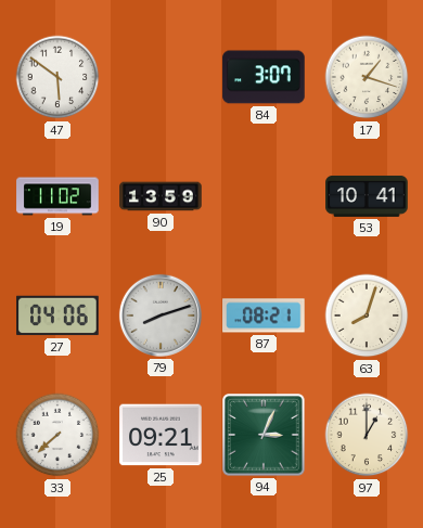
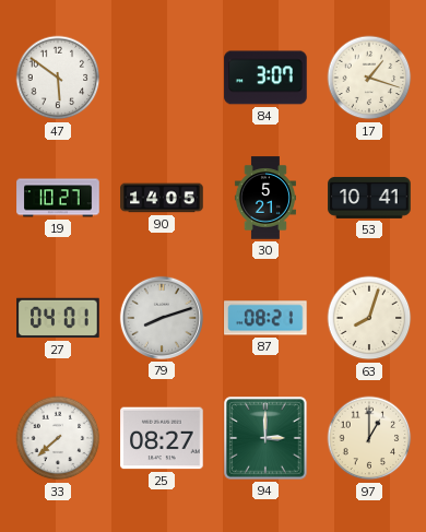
19: 11:02 -> 10:27 (58, 198)
90: 13:59 -> 14:05 (162, 198)
30: none -> 5:21 (265, 198)
27: 04:06 -> 04:01 (58, 318)
25: 09:21 -> 08:27 (162, 438)
94: 3:04 -> 3:00 (265, 438)
